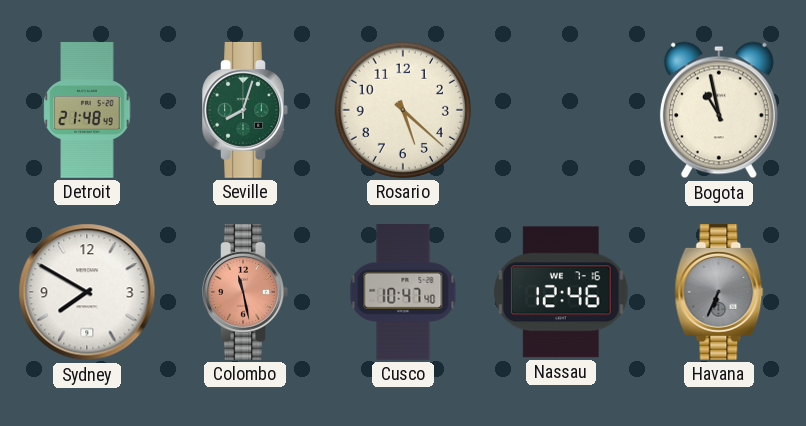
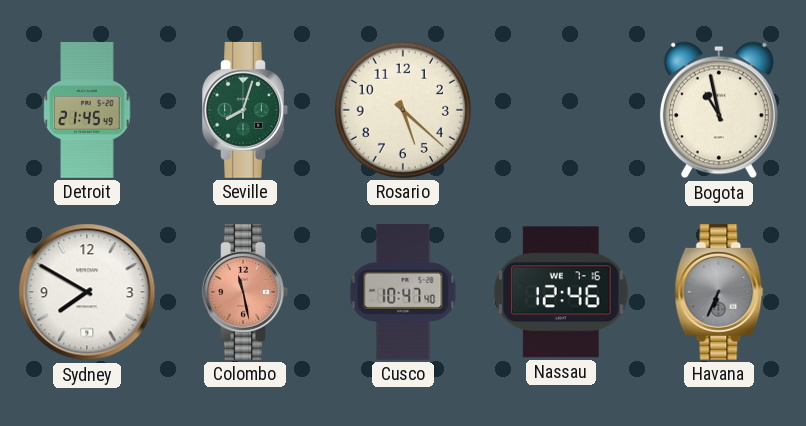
Detroit: 21:48 -> 21:45 (87, 111)
